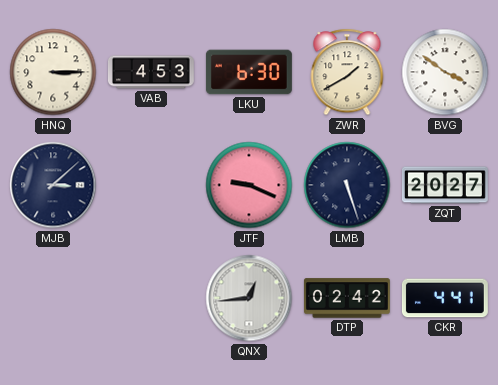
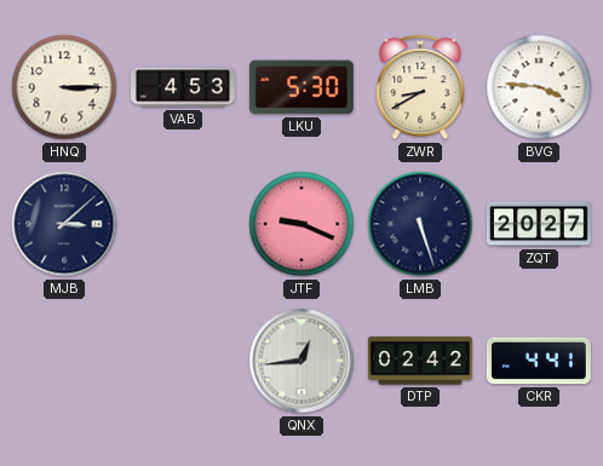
LKU: 6:30 -> 5:30 (301, 87)
ZWR: 1:40 -> 8:40 (420, 87)
BVG: 3:51 -> 3:46 (539, 87)
